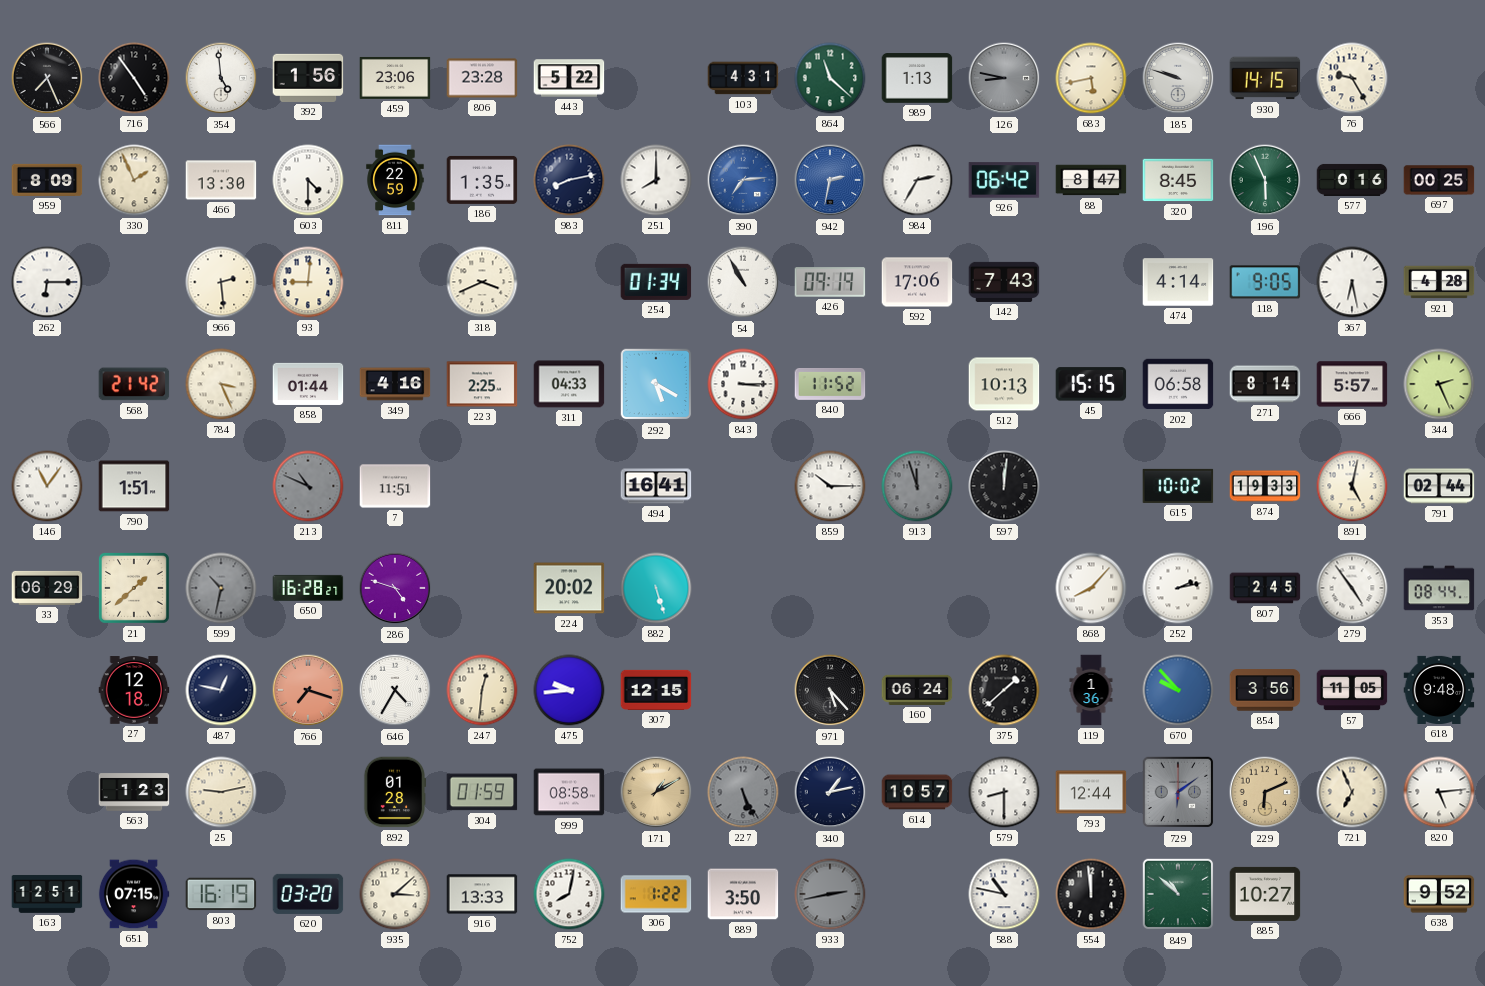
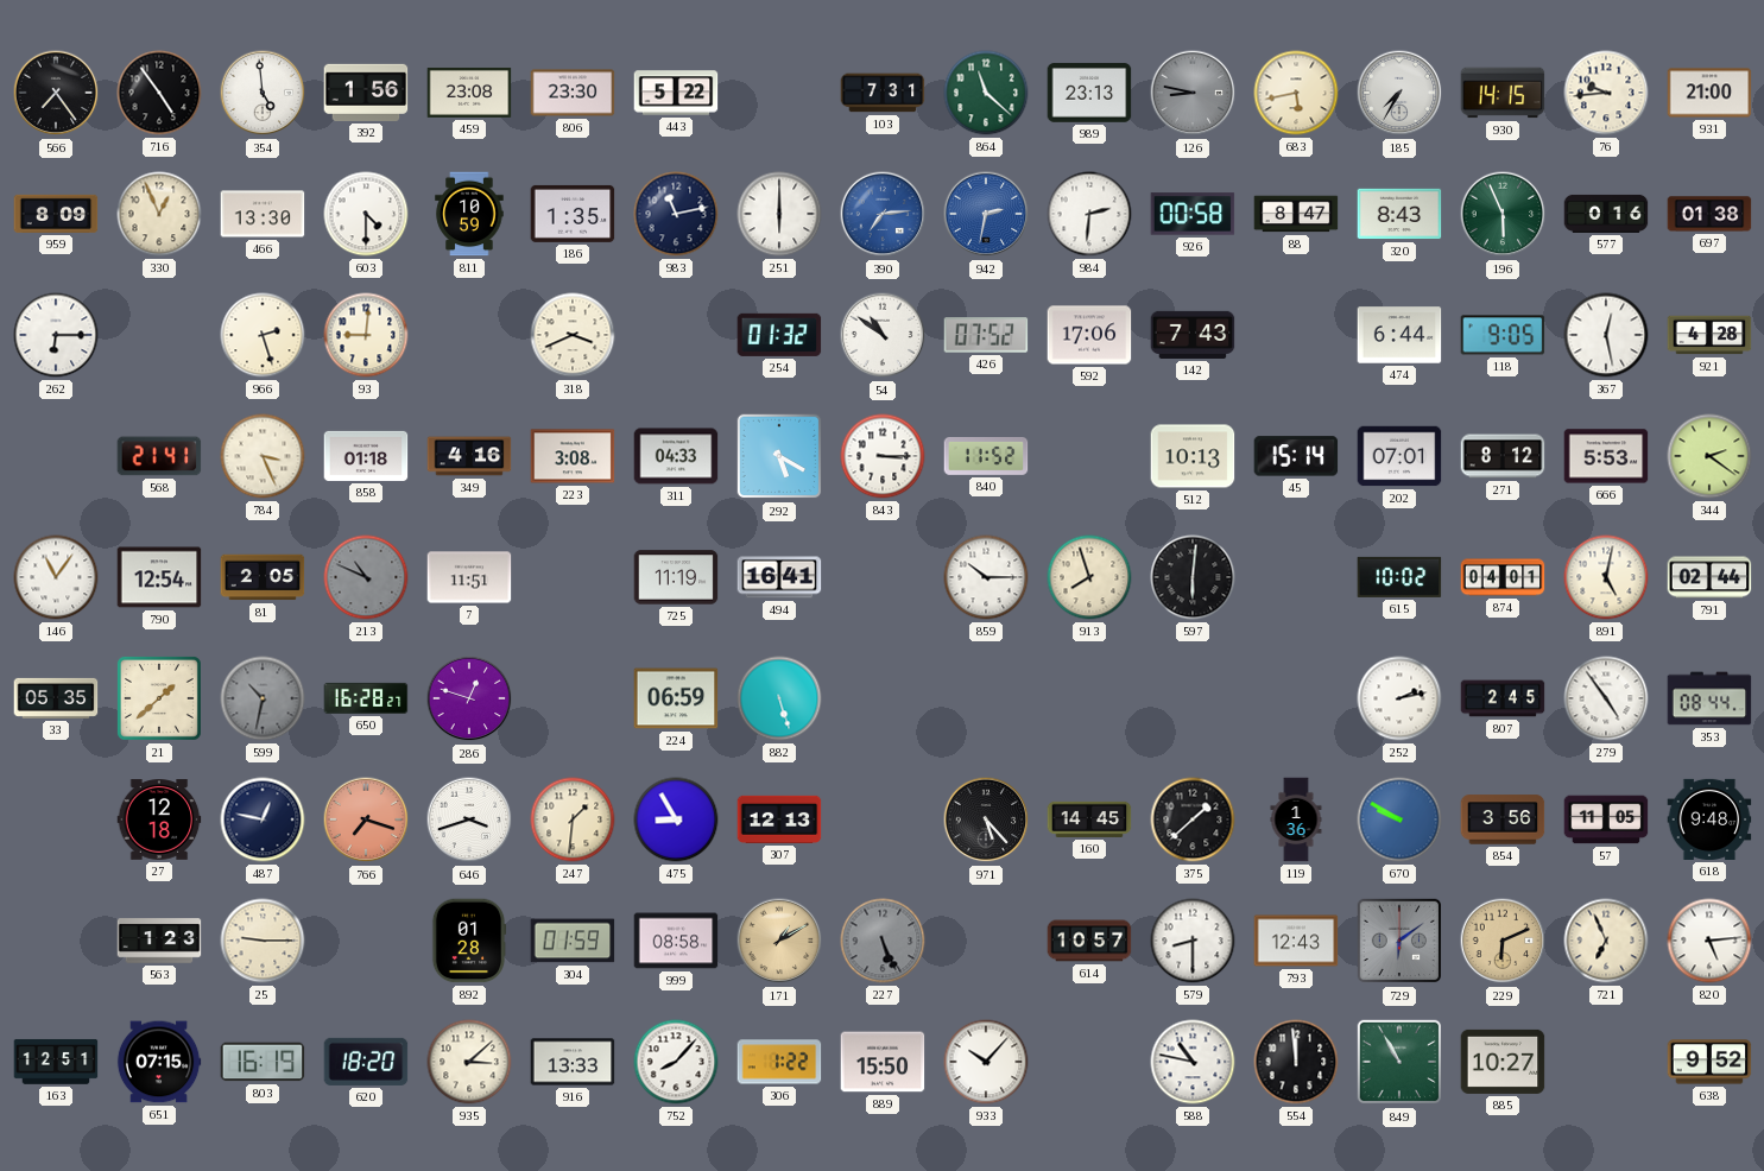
566: 7:26 -> 7:24 (56, 93)
459: 23:06 -> 23:08 (469, 93)
806: 23:28 -> 23:30 (573, 93)
103: 4:31 -> 7:31 (883, 93)
989: 1:13 -> 23:13 (1089, 93)
185: 9:48 -> 7:35 (1399, 93)
76: 9:25 -> 9:44 (1606, 93)
931: none -> 21:00 (1709, 93)
330: 1:56 -> 12:56 (159, 214)
811: 22:59 -> 10:59 (469, 214)
983: 8:13 -> 11:13 (676, 214)
251: 8:00 -> 6:00 (779, 214)
984: 2:35 -> 2:31 (1089, 214)
926: 06:42 -> 00:58 (1193, 214)
320: 8:45 -> 8:43 (1399, 214)
697: 00:25 -> 01:38 (1709, 214)
966: 2:29 -> 2:27 (263, 335)
254: 01:34 -> 01:32 (779, 335)
54: 10:55 -> 10:51 (883, 335)
426: 09:19 -> 07:52 (986, 335)
474: 4:14 -> 6:44 (1399, 335)
367: 6:28 -> 12:28 (1606, 335)
568: 21:42 -> 21:41 (159, 456)
858: 01:44 -> 01:18 (366, 456)
223: 2:25 -> 3:08 (573, 456)
45: 15:15 -> 15:14 (1296, 456)
202: 06:58 -> 07:01 (1399, 456)
271: 8:14 -> 8:12 (1503, 456)
666: 5:57 -> 5:53 (1606, 456)
344: 2:26 -> 2:21 (1709, 456)
790: 1:51 -> 12:54 (159, 577)
81: none -> 2:05 (263, 577)
725: none -> 11:19 (676, 577)
913: 11:57 -> 7:57 (1089, 577)
913 dial: grey -> cream (1089, 577)
597: 12:01 -> 6:01 (1193, 577)
874: 19:33 -> 04:01 (1503, 577)
33: 06:29 -> 05:35 (56, 698)
286: 4:48 -> 12:48 (469, 698)
224: 20:02 -> 06:59 (676, 698)
868: 8:07 -> none (1091, 588)
646: 4:35 -> 3:42 (469, 819)
247: 12:31 -> 1:31 (573, 819)
475: 9:44 -> 8:55 (676, 819)
307: 12:15 -> 12:13 (779, 819)
160: 06:24 -> 14:45 (1089, 819)
670: 9:53 -> 9:50 (1399, 819)
25: 9:13 -> 9:15 (263, 941)
340: 1:13 -> none (830, 792)
793: 12:44 -> 12:43 (1296, 941)
620: 03:20 -> 18:20 (366, 1062)
752: 8:02 -> 8:07 (676, 1062)
889: 3:50 -> 15:50 (883, 1062)
933: 2:43 -> 10:07 (986, 1062)
933 dial: grey -> white (986, 1062)
849: 10:52 -> 10:55 (1399, 1062)
